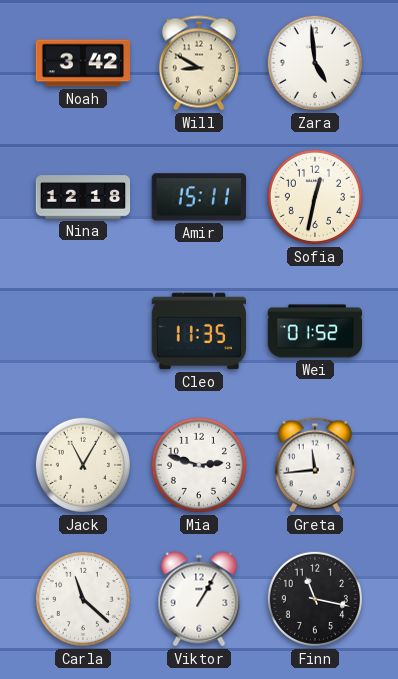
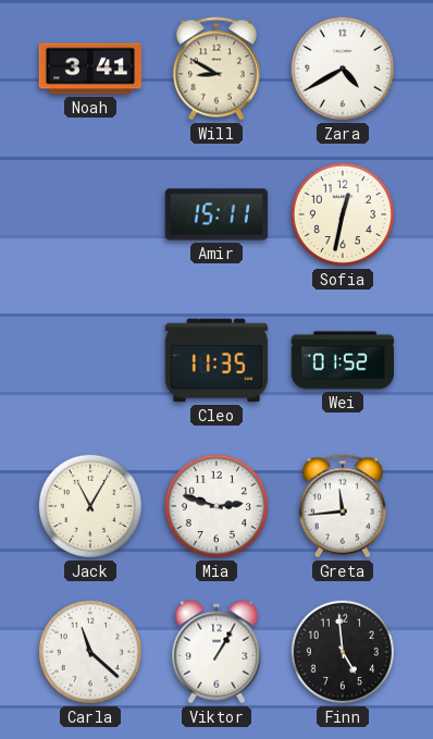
Noah: 3:42 -> 3:41 (90, 69)
Zara: 4:59 -> 4:40 (343, 69)
Nina: 12:18 -> none (83, 197)
Finn: 11:17 -> 4:59 (343, 652)
